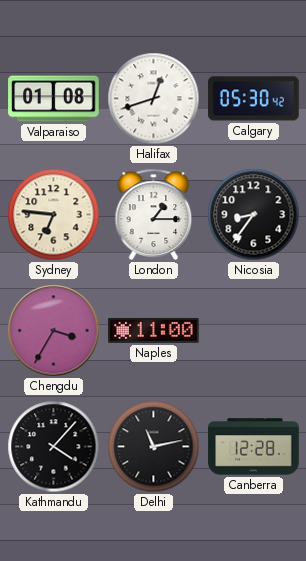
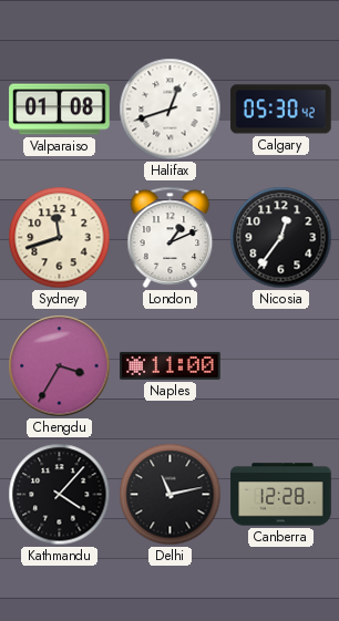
Sydney: 6:46 -> 11:42 (60, 238)
London: 1:15 -> 1:11 (171, 237)
Nicosia: 8:36 -> 12:36 (281, 238)
